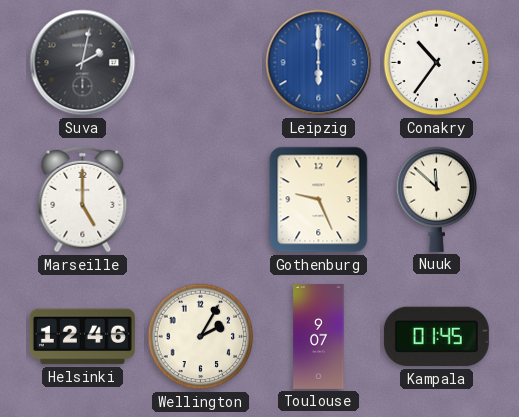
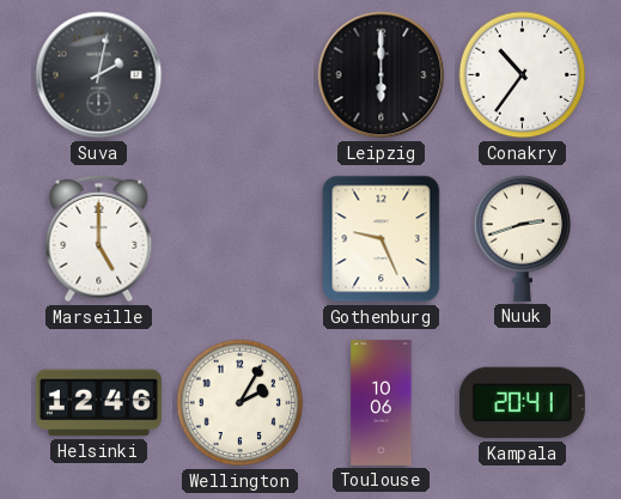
Leipzig dial: blue -> black (382, 75)
Nuuk: 11:52 -> 2:42 (523, 238)
Toulouse: 9:07 -> 10:06 (382, 402)
Kampala: 01:45 -> 20:41 (522, 403)
